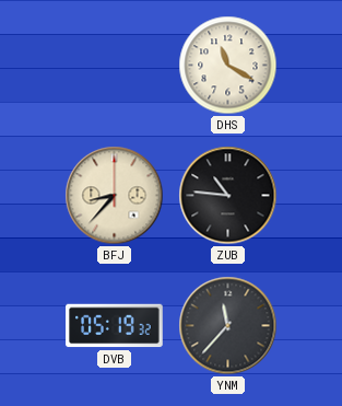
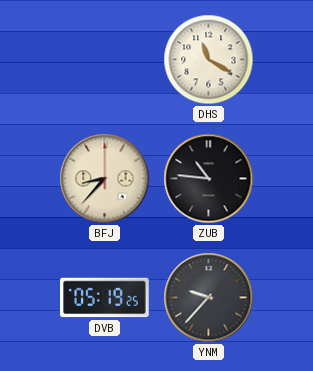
DVB: 05:19:32 -> 05:19:25 (105, 298)
YNM: 11:37 -> 9:37 (209, 298)
